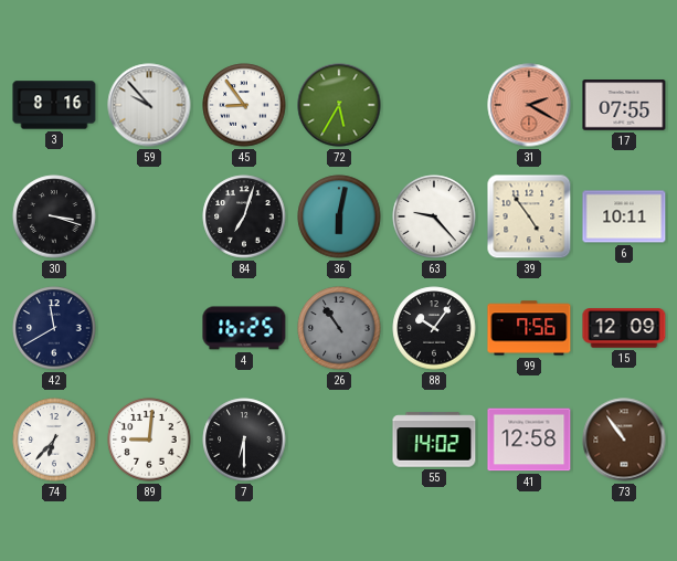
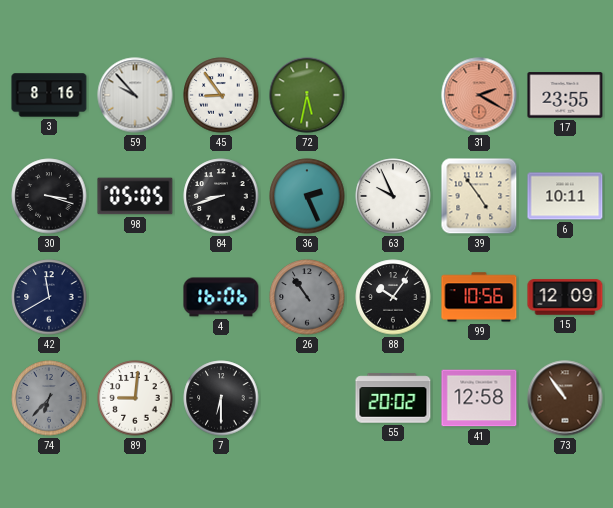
72: 5:35 -> 5:32 (307, 95)
17: 07:55 -> 23:55 (565, 95)
98: none -> 05:05 (135, 196)
84: 7:03 -> 8:42 (221, 196)
36: 6:02 -> 2:26 (307, 196)
63: 9:23 -> 9:56 (393, 196)
4: 16:25 -> 16:06 (221, 297)
99: 7:56 -> 10:56 (479, 297)
74 dial: white -> grey (49, 398)
55: 14:02 -> 20:02 (393, 398)
